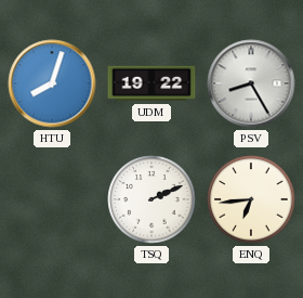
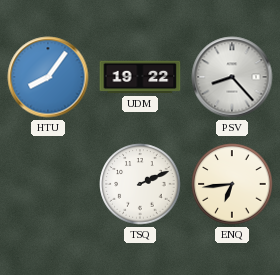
HTU: 8:03 -> 8:06 (48, 77)
PSV: 8:25 -> 8:23 (232, 77)
